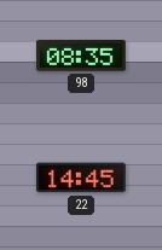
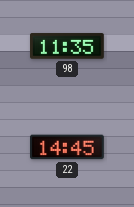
98: 08:35 -> 11:35 (68, 46)
